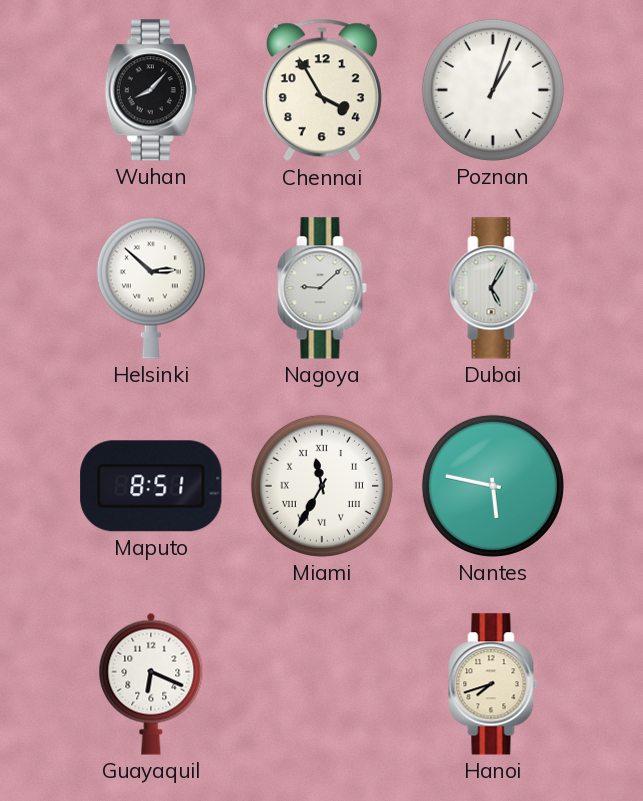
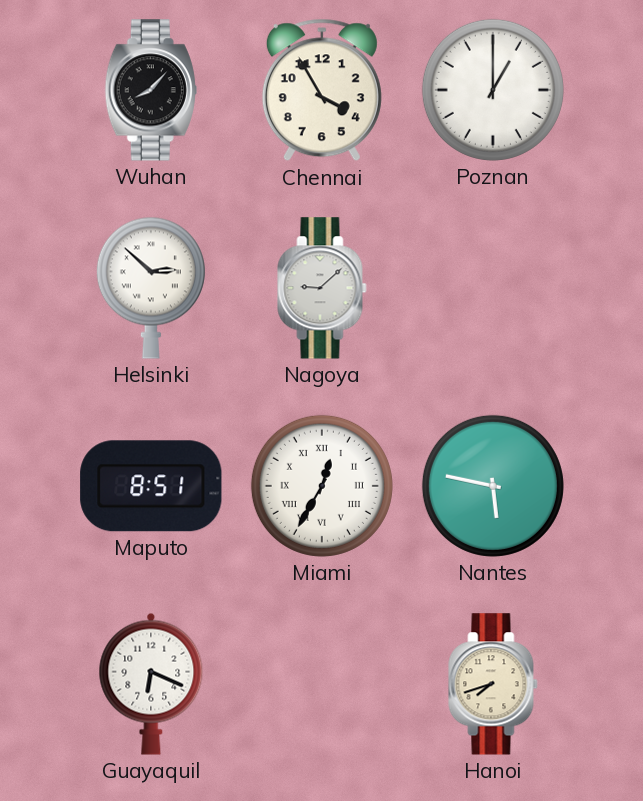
Poznan: 1:03 -> 1:00 (493, 90)
Dubai: 5:05 -> none (493, 288)
Miami: 11:35 -> 12:35 (322, 486)
